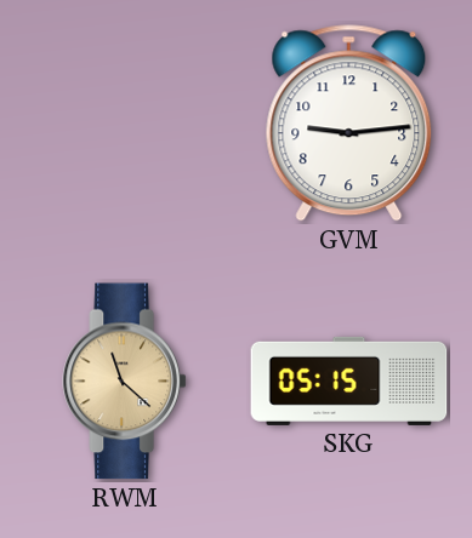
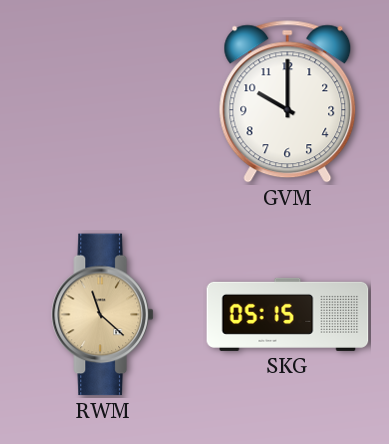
GVM: 9:14 -> 10:00 (288, 102)
